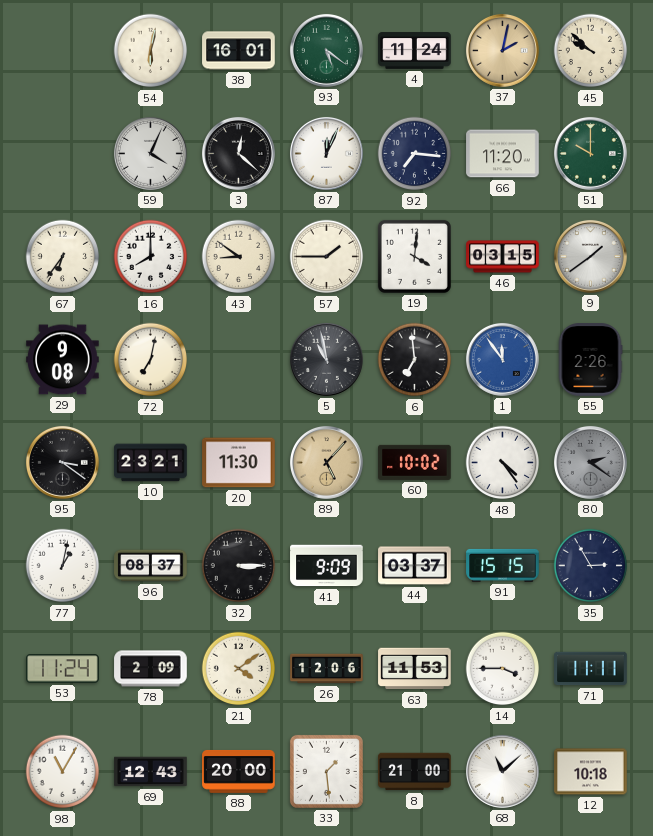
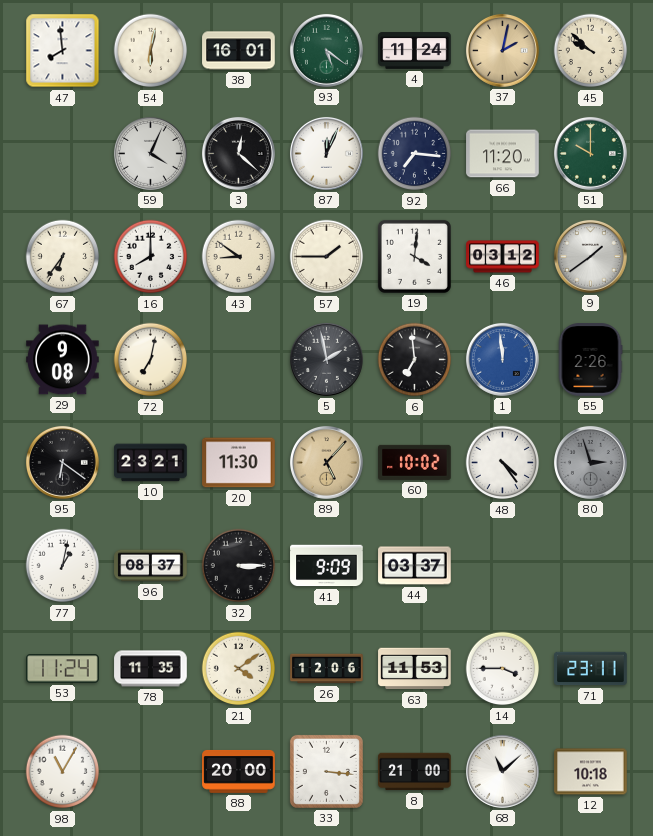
47: none -> 7:59 (63, 51)
46: 03:15 -> 03:12 (503, 257)
5: 10:58 -> 1:58 (326, 359)
1: 11:54 -> 11:59 (502, 359)
95: 3:21 -> 6:21 (62, 462)
80: 2:21 -> 2:57 (590, 462)
91: 15:15 -> none (503, 565)
35: 2:55 -> none (591, 566)
78: 2:09 -> 11:35 (151, 669)
71: 11:11 -> 23:11 (591, 669)
69: 12:43 -> none (151, 772)
33: 1:29 -> 3:16 (326, 771)
